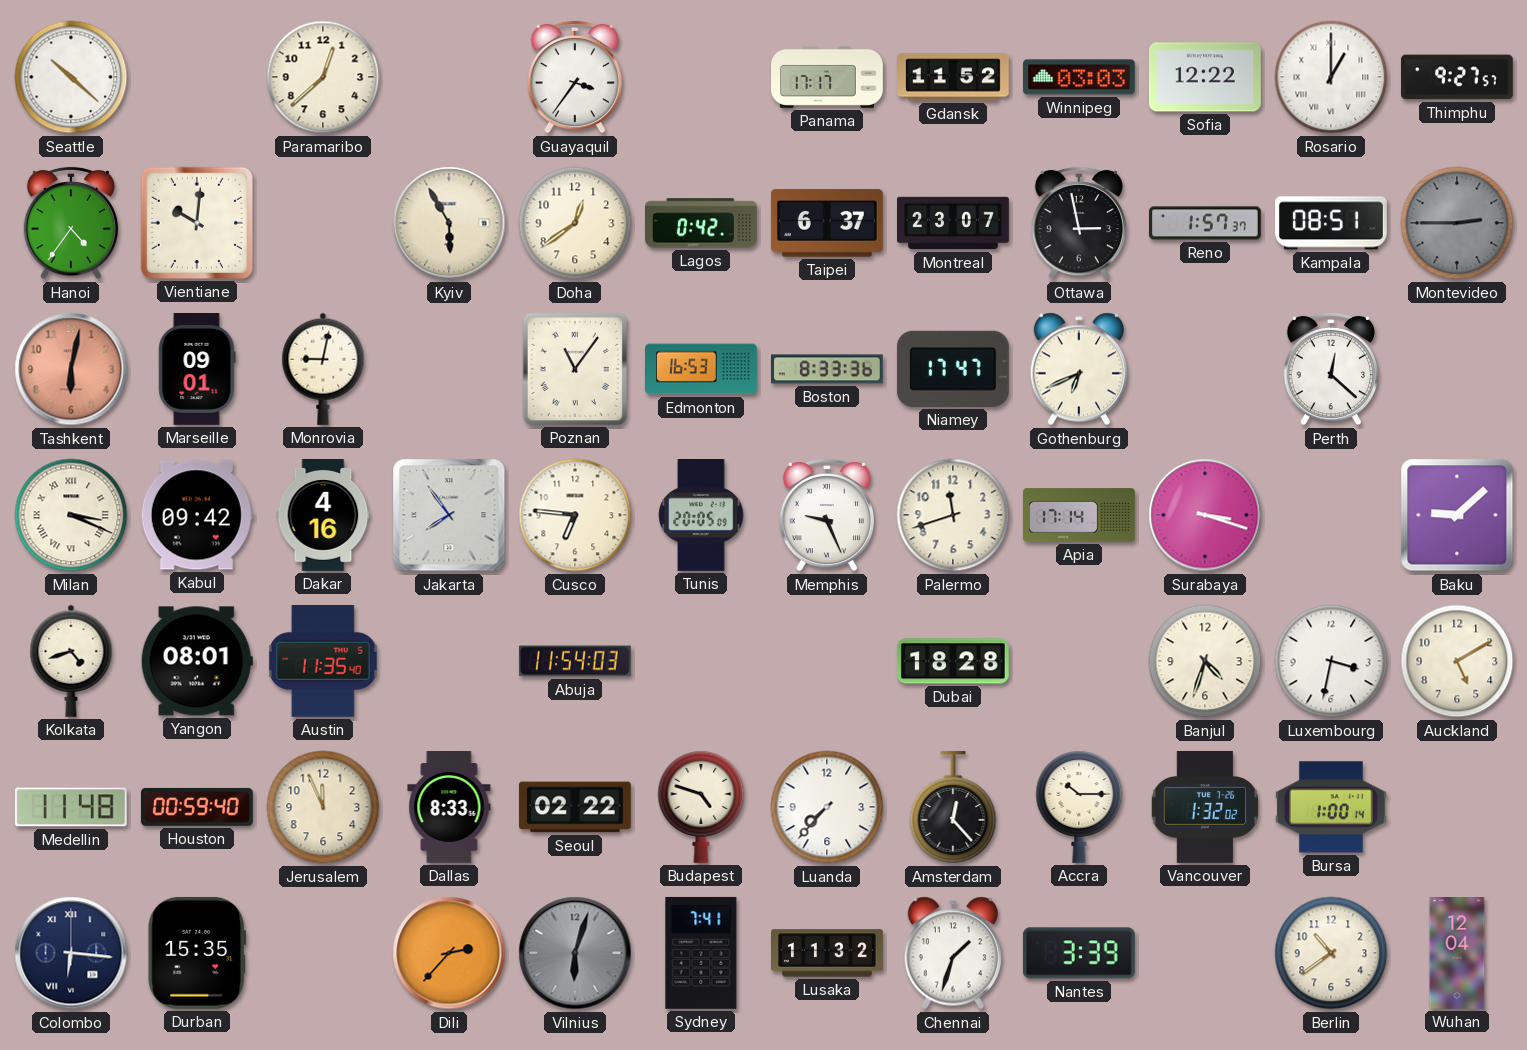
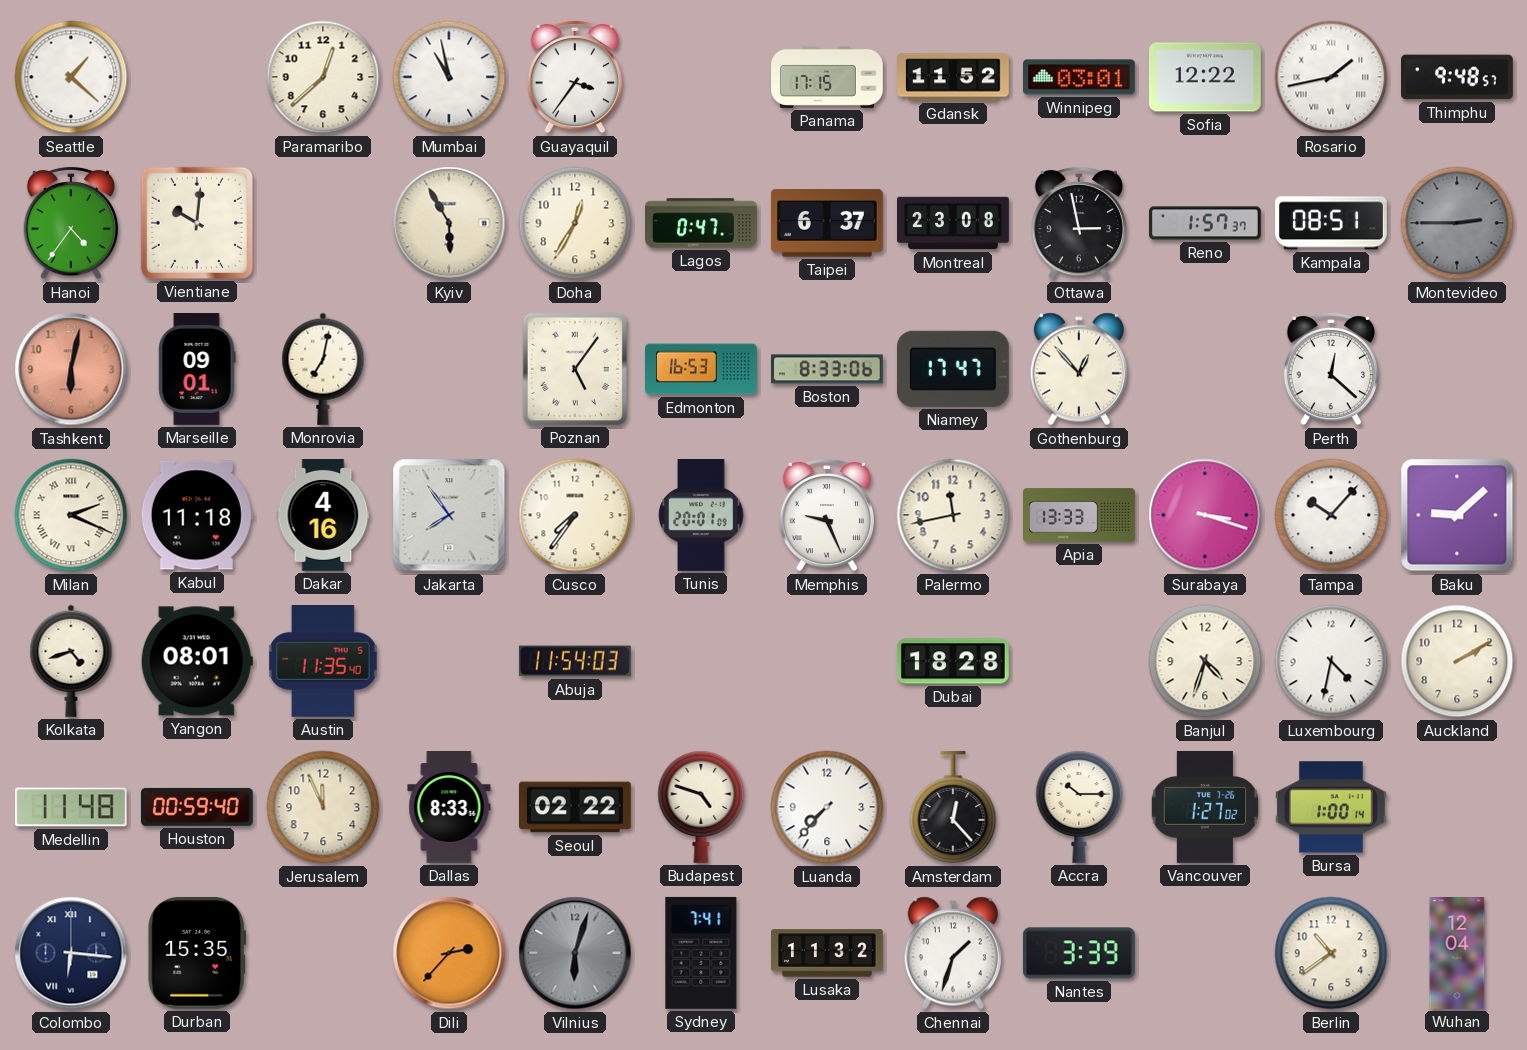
Seattle: 10:22 -> 1:22 (71, 77)
Mumbai: none -> 10:58 (449, 77)
Panama: 17:17 -> 17:15 (827, 77)
Winnipeg: 03:03 -> 03:01 (1080, 77)
Rosario: 1:00 -> 1:43 (1331, 77)
Thimphu: 9:27 -> 9:48 (1458, 77)
Doha: 12:39 -> 12:35 (575, 223)
Lagos: 0:42 -> 0:47 (702, 223)
Montreal: 23:07 -> 23:08 (954, 223)
Monrovia: 9:02 -> 7:02 (323, 369)
Poznan: 11:06 -> 5:06 (575, 369)
Boston: 8:33:36 -> 8:33:06 (828, 369)
Gothenburg: 6:41 -> 12:53 (1078, 369)
Milan: 3:19 -> 2:19 (71, 515)
Kabul: 09:42 -> 11:18 (197, 515)
Cusco: 6:46 -> 7:36 (575, 515)
Tunis: 20:05 -> 20:01 (701, 516)
Palermo: 11:42 -> 11:43 (953, 515)
Apia: 17:14 -> 13:33 (1080, 515)
Tampa: none -> 10:07 (1331, 515)
Luxembourg: 3:32 -> 4:32 (1331, 661)
Auckland: 5:10 -> 2:10 (1457, 661)
Vancouver: 1:32 -> 1:27 (1204, 807)
